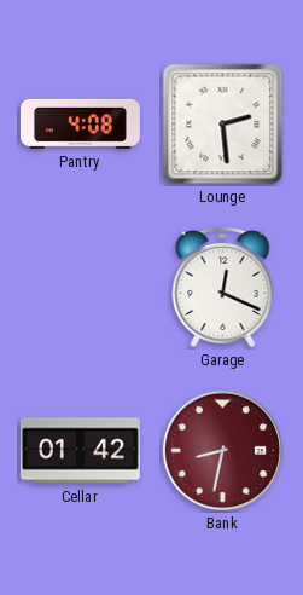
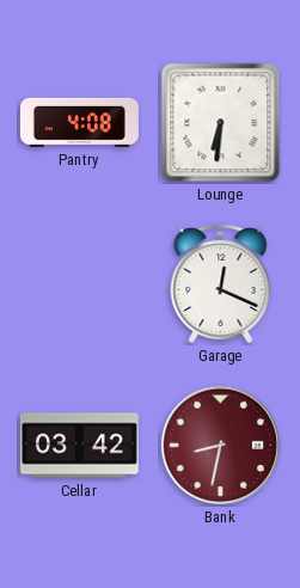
Lounge: 2:29 -> 6:31 (221, 123)
Cellar: 01:42 -> 03:42 (79, 446)
